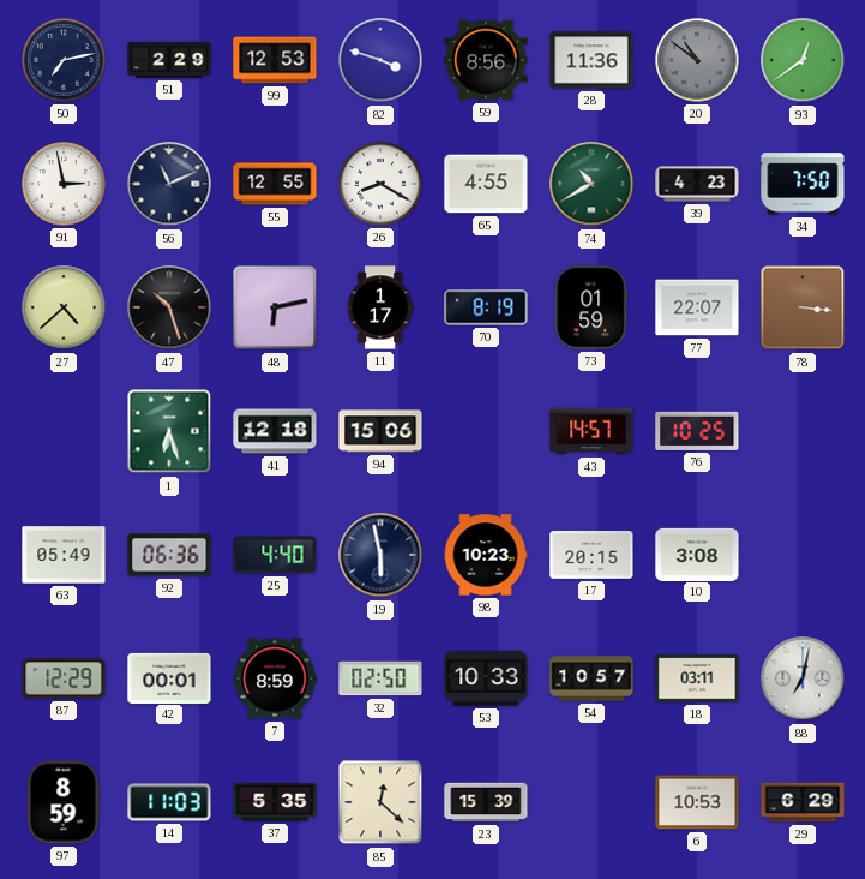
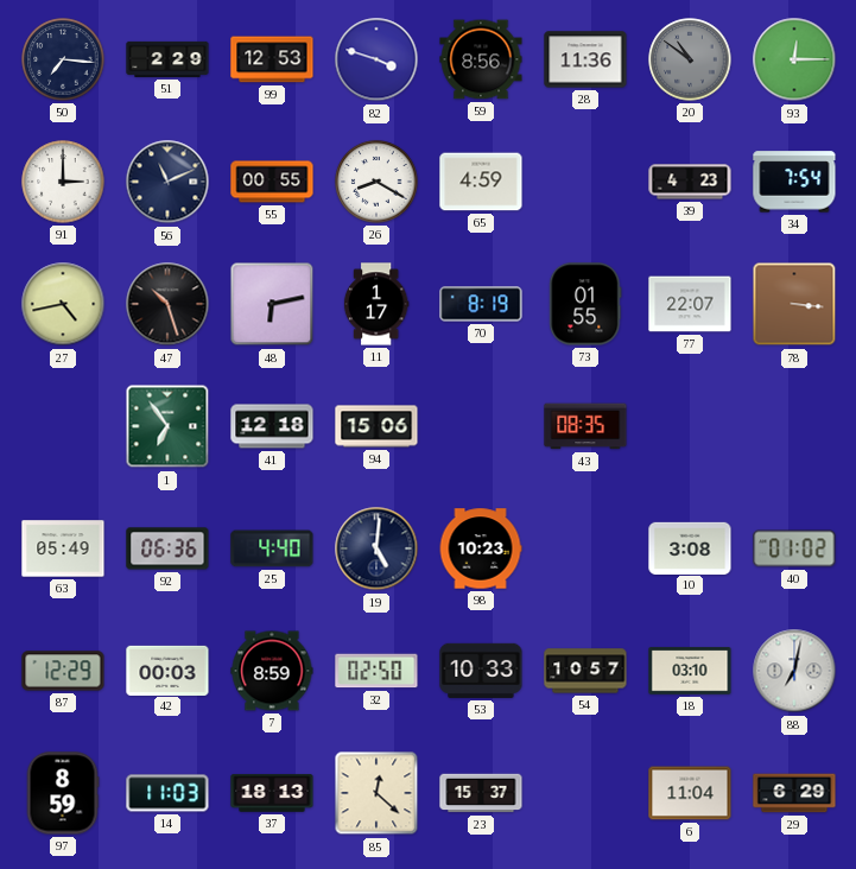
50: 7:13 -> 7:16 (63, 59)
93: 12:39 -> 12:15 (794, 59)
91: 2:58 -> 3:00 (63, 182)
55: 12:55 -> 00:55 (272, 182)
65: 4:55 -> 4:59 (481, 182)
74: 10:40 -> none (591, 184)
34: 7:50 -> 7:54 (794, 182)
27: 4:38 -> 4:43 (63, 304)
73: 01:59 -> 01:55 (585, 304)
1: 6:27 -> 6:54 (167, 426)
43: 14:57 -> 08:35 (585, 426)
76: 10:25 -> none (697, 431)
19: 5:58 -> 5:01 (376, 548)
17: 20:15 -> none (591, 555)
40: none -> 01:02 (794, 548)
42: 00:01 -> 00:03 (167, 670)
18: 03:11 -> 03:10 (690, 671)
37: 5:35 -> 18:13 (272, 793)
23: 15:39 -> 15:37 (481, 793)
6: 10:53 -> 11:04 (690, 793)
